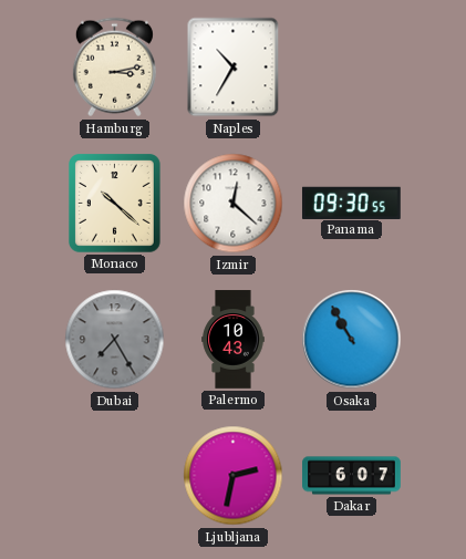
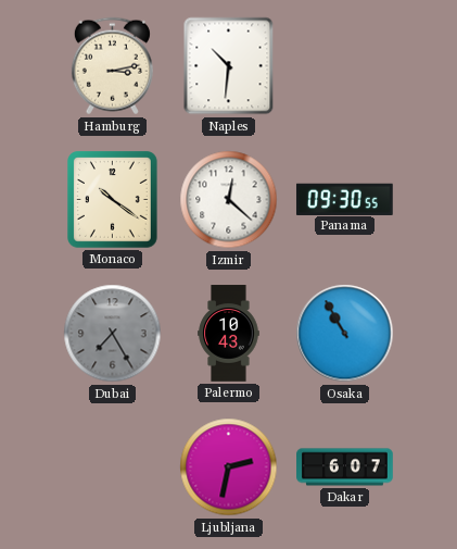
Naples: 10:35 -> 10:31 (229, 66)
Monaco: 10:22 -> 10:21 (113, 200)
